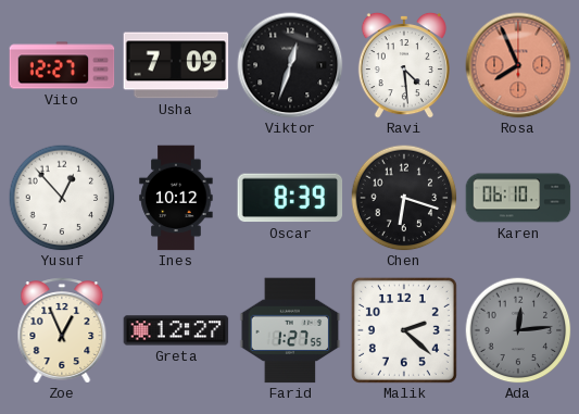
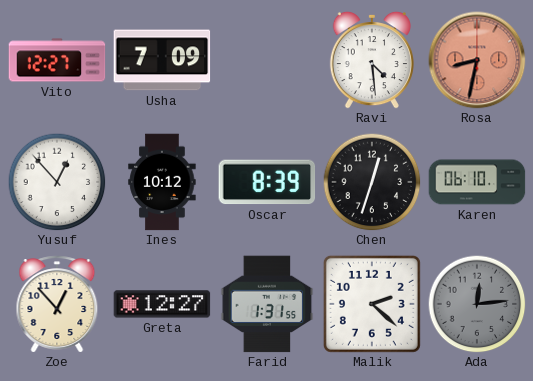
Viktor: 12:33 -> none (290, 65)
Rosa: 7:56 -> 8:32 (477, 60)
Chen: 6:18 -> 12:33 (372, 182)
Zoe: 12:56 -> 12:53 (57, 304)
Farid: 1:27 -> 1:31 (267, 304)
